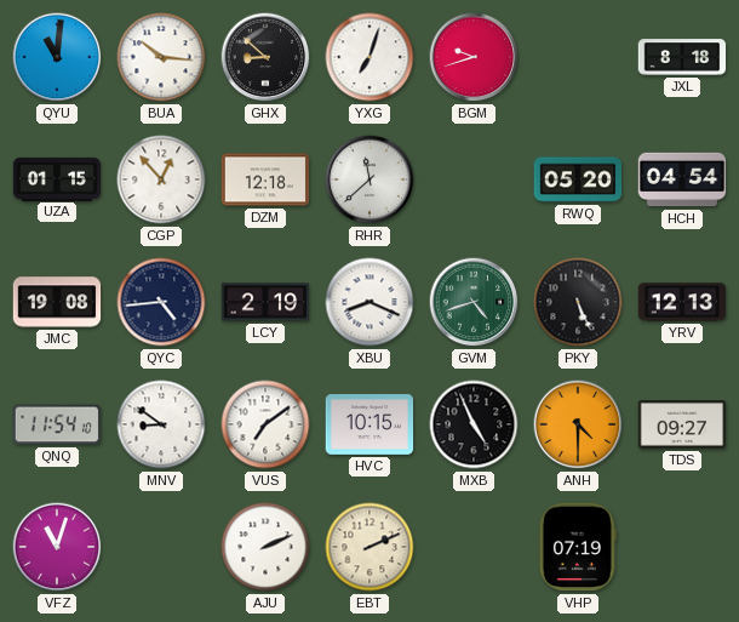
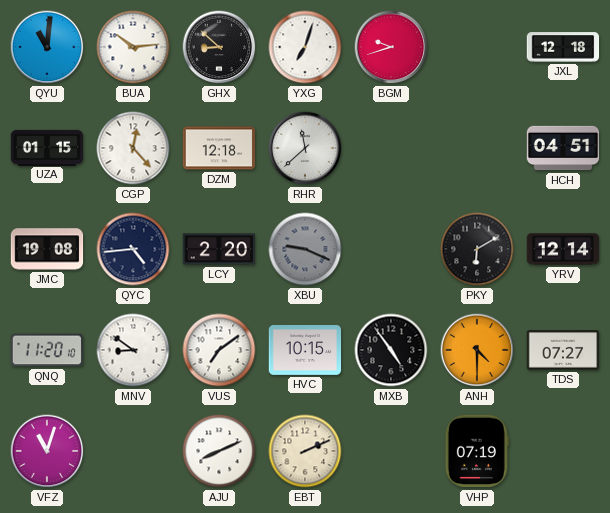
BUA: 10:16 -> 10:14 (133, 47)
JXL: 8:18 -> 12:18 (563, 47)
CGP: 12:53 -> 12:23 (133, 148)
RWQ: 05:20 -> none (578, 179)
HCH: 04:54 -> 04:51 (563, 148)
LCY: 2:19 -> 2:20 (219, 249)
XBU: 8:19 -> 9:19 (305, 249)
XBU dial: white -> grey (305, 249)
GVM: 4:42 -> none (474, 302)
PKY: 5:26 -> 6:10 (477, 249)
YRV: 12:13 -> 12:14 (563, 249)
QNQ: 11:54 -> 11:20 (47, 350)
MXB: 4:56 -> 4:54 (391, 350)
TDS: 09:27 -> 07:27 (563, 350)
AJU: 2:11 -> 8:11 (219, 451)
